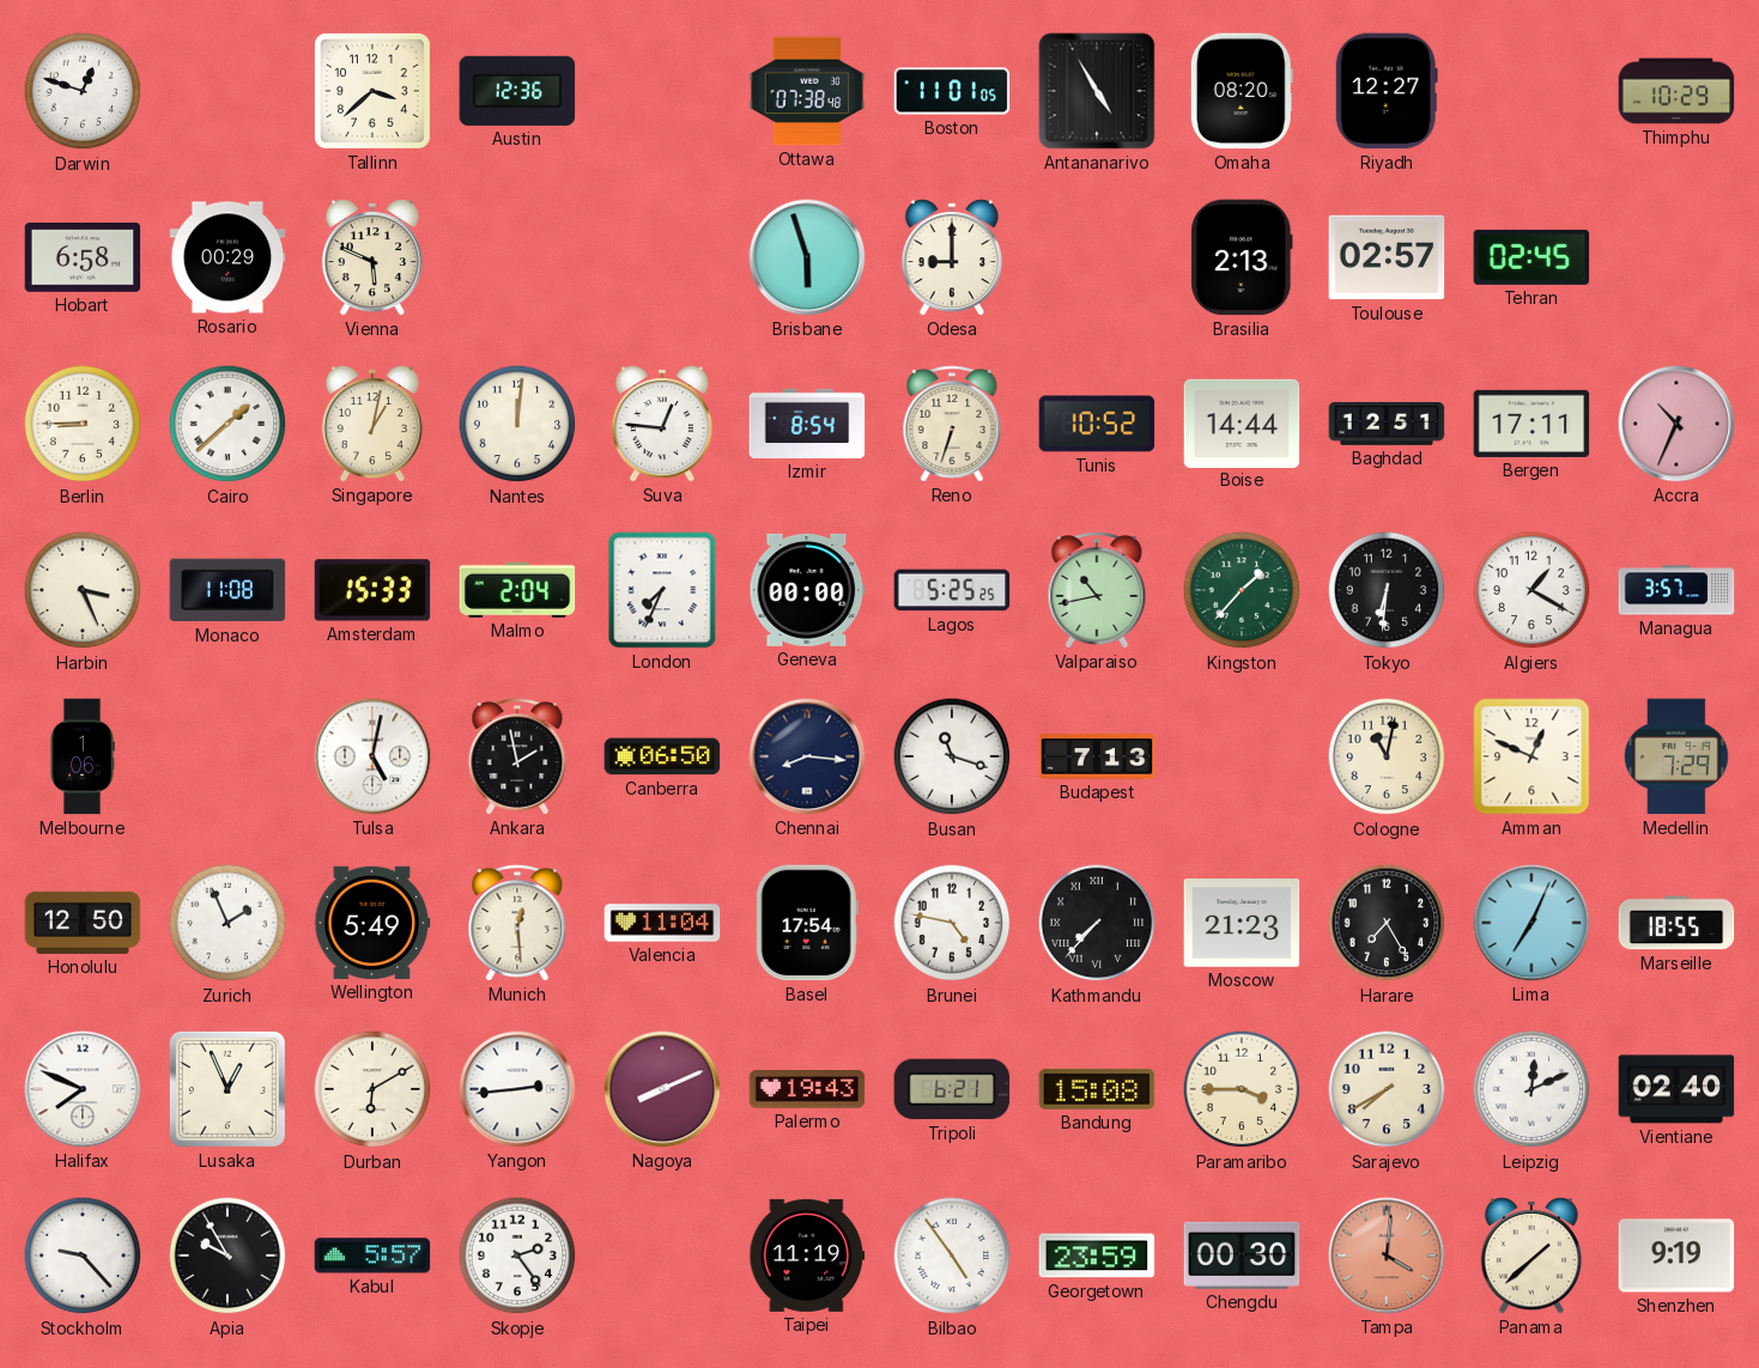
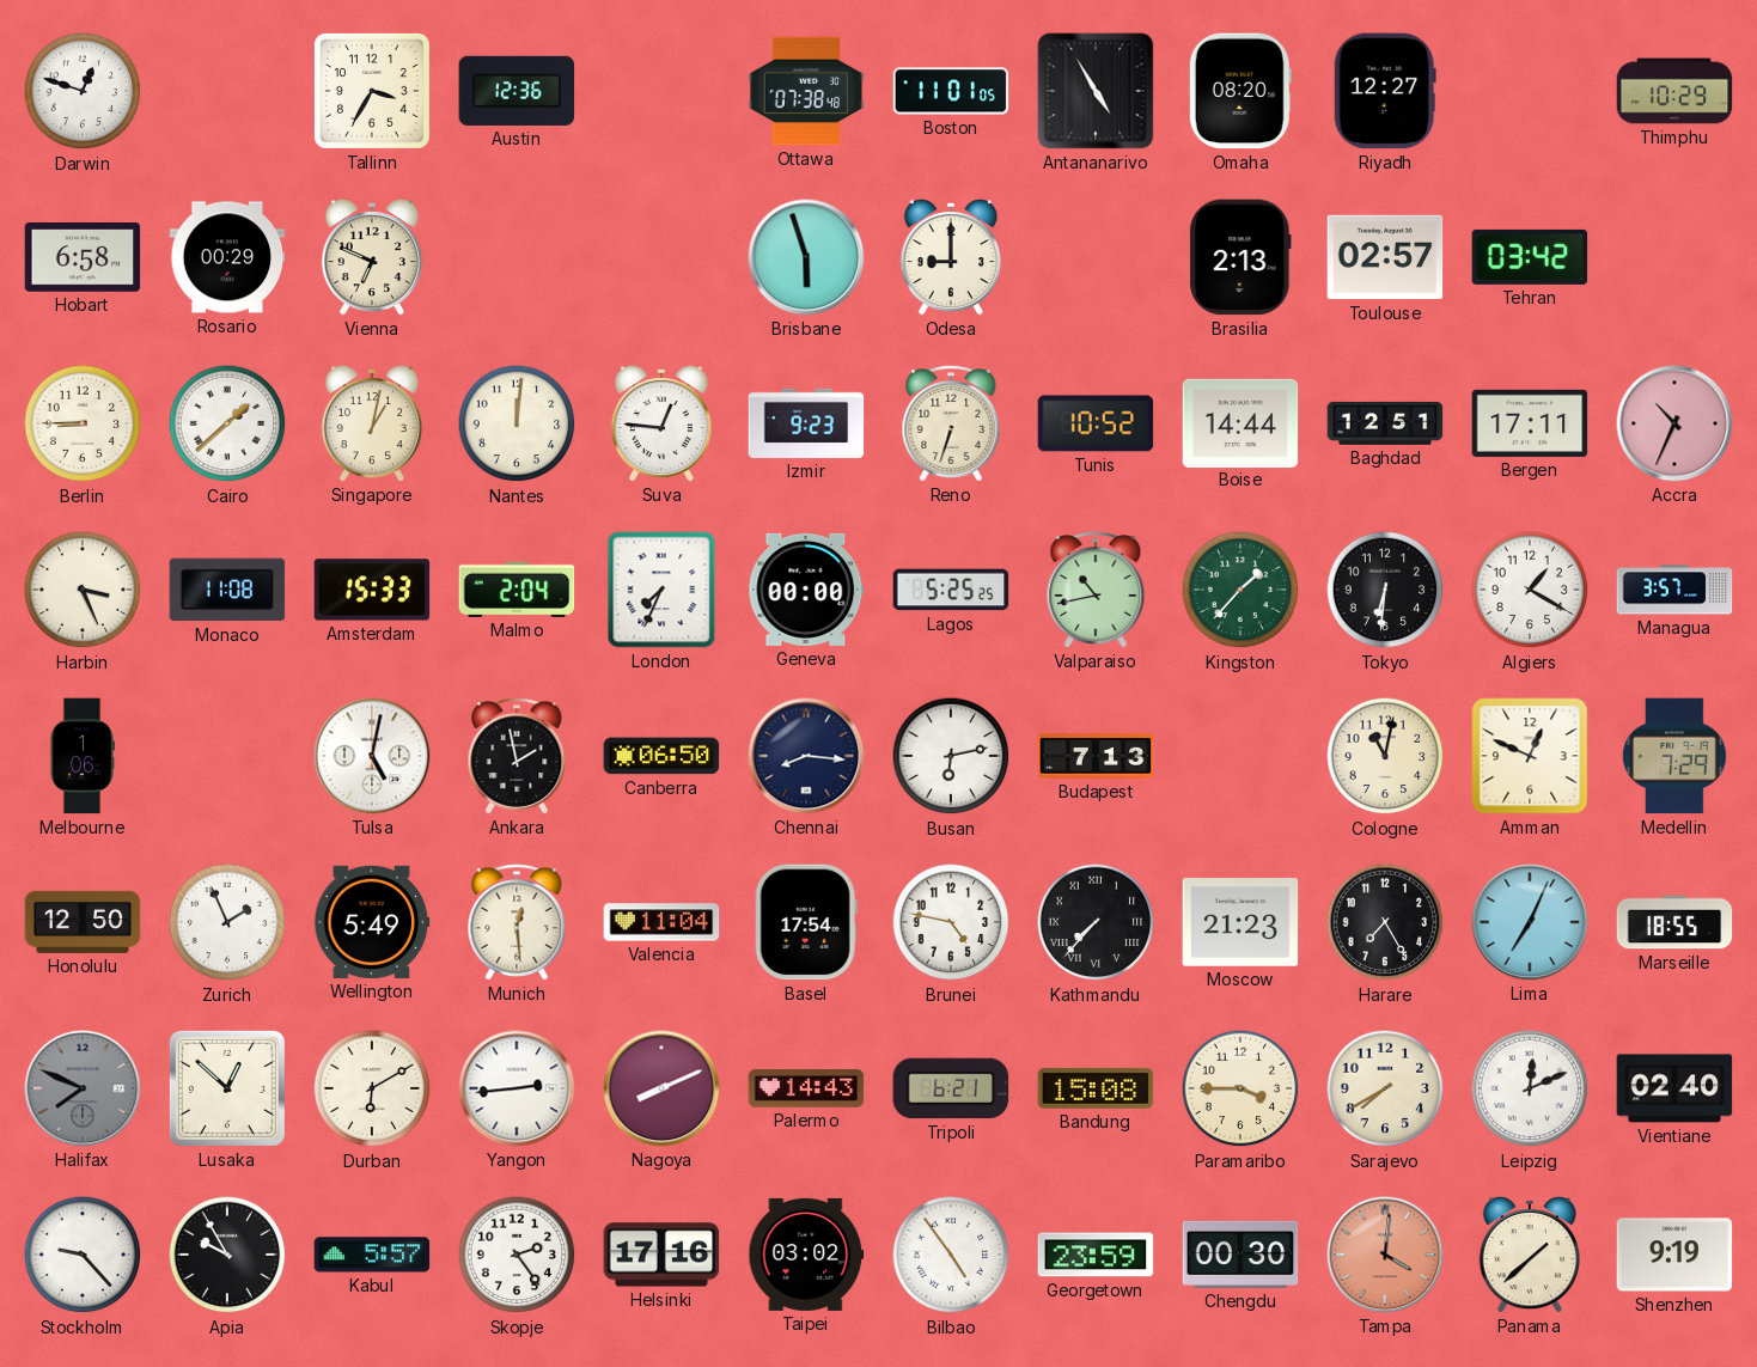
Tallinn: 3:38 -> 3:35 (372, 91)
Vienna: 5:49 -> 6:49 (372, 257)
Tehran: 02:45 -> 03:42 (1530, 257)
Izmir: 8:54 -> 9:23 (806, 423)
Busan: 11:18 -> 6:13 (951, 756)
Halifax dial: white -> grey (83, 1088)
Lusaka: 12:56 -> 12:52 (227, 1088)
Palermo: 19:43 -> 14:43 (806, 1088)
Helsinki: none -> 17:16 (661, 1255)
Taipei: 11:19 -> 03:02 (806, 1255)
